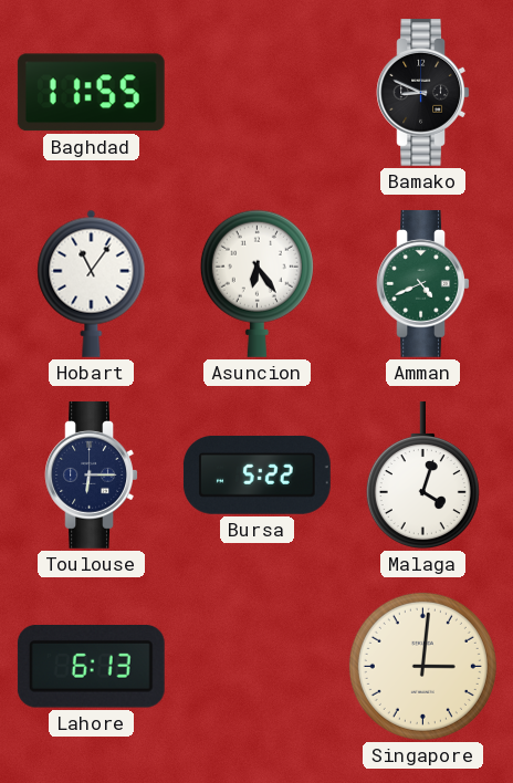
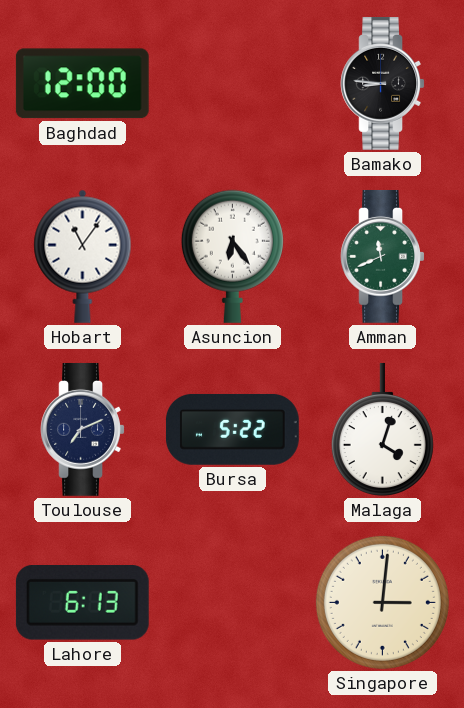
Baghdad: 11:55 -> 12:00 (82, 84)
Bamako: 8:49 -> 8:46 (383, 83)
Amman: 4:41 -> 11:41 (383, 256)
Toulouse: 6:15 -> 7:11 (83, 429)
